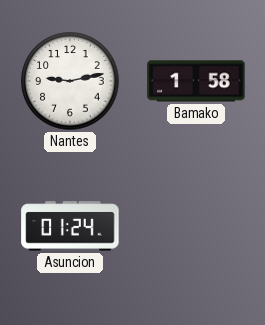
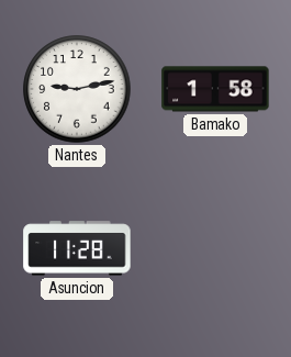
Asuncion: 01:24 -> 11:28 (77, 248)
